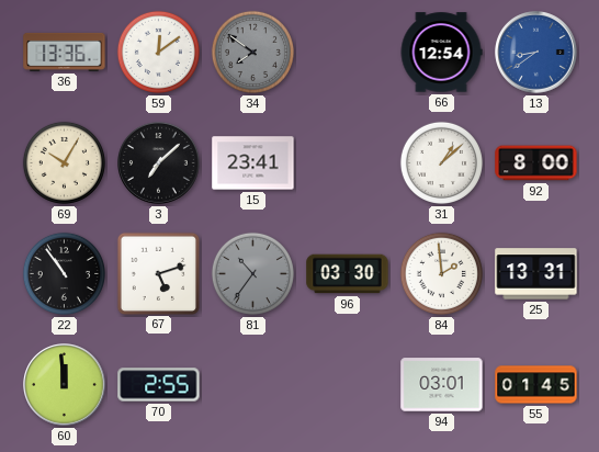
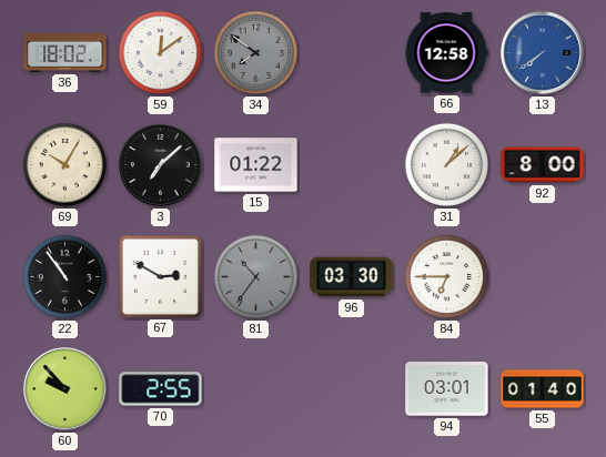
36: 13:36 -> 18:02 (65, 52)
66: 12:54 -> 12:58 (446, 53)
13: 8:39 -> 7:39 (543, 53)
15: 23:41 -> 01:22 (256, 165)
67: 5:12 -> 2:50 (160, 276)
84: 1:59 -> 6:45 (446, 276)
25: 13:31 -> none (536, 274)
60: 11:59 -> 9:53 (65, 389)
55: 01:45 -> 01:40 (543, 389)
